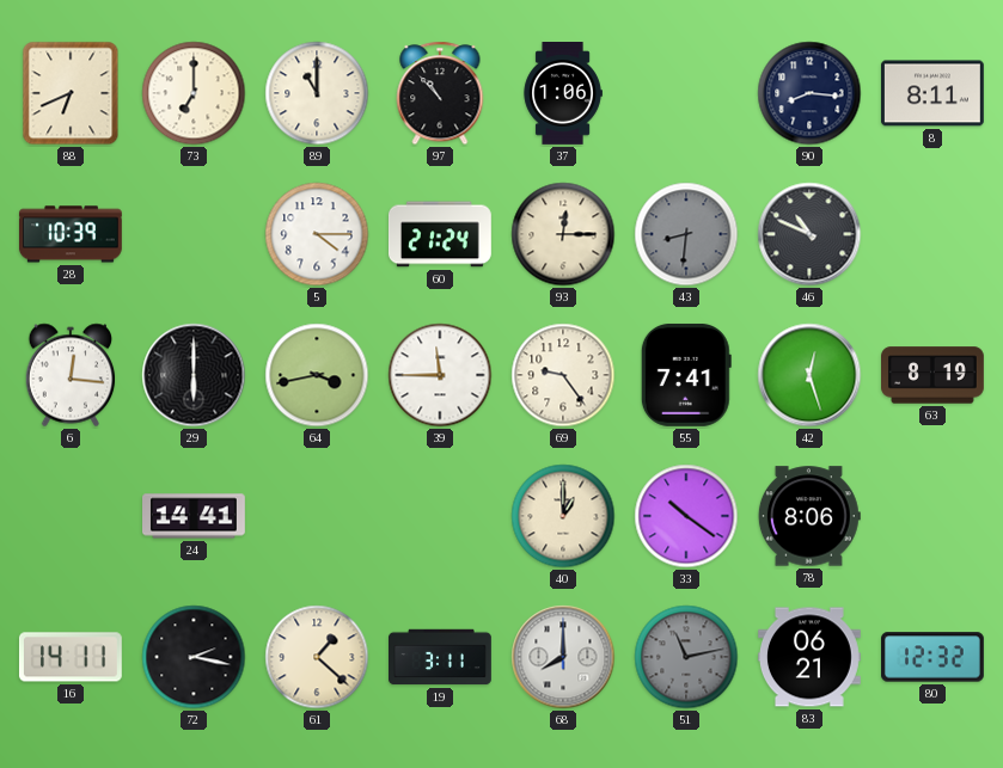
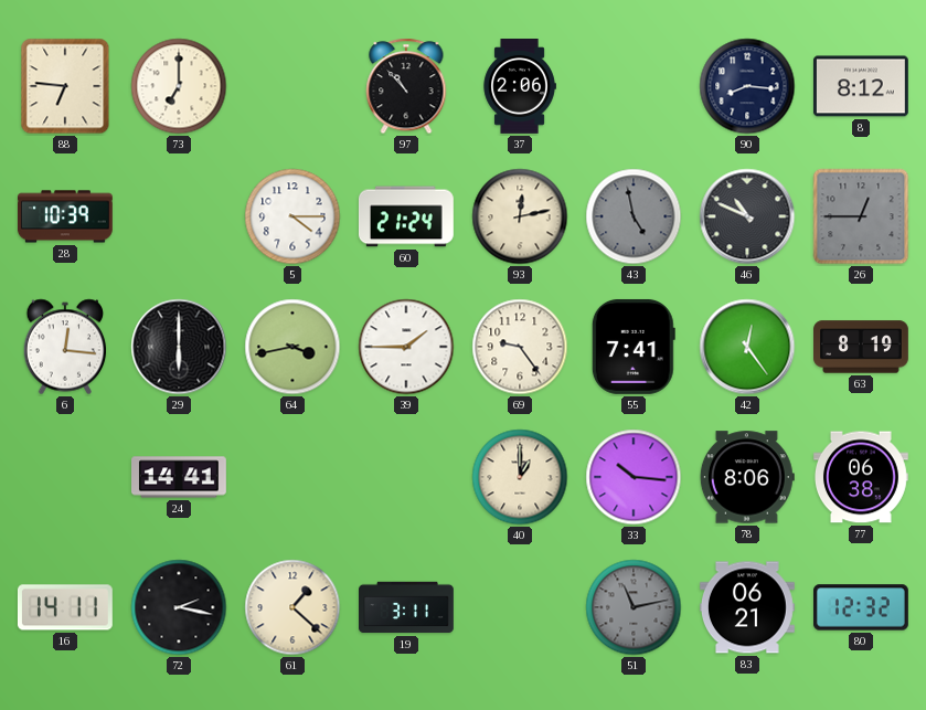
88: 6:41 -> 6:46 (65, 86)
89: 11:00 -> none (317, 93)
37: 1:06 -> 2:06 (520, 87)
8: 8:11 -> 8:12 (861, 86)
93: 12:15 -> 12:13 (520, 216)
43: 8:31 -> 4:58 (634, 216)
26: none -> 12:45 (861, 216)
39: 11:45 -> 1:45 (406, 347)
42: 12:27 -> 12:24 (747, 347)
33: 10:21 -> 10:16 (634, 477)
77: none -> 06:38 (861, 477)
68: 8:00 -> none (563, 657)
